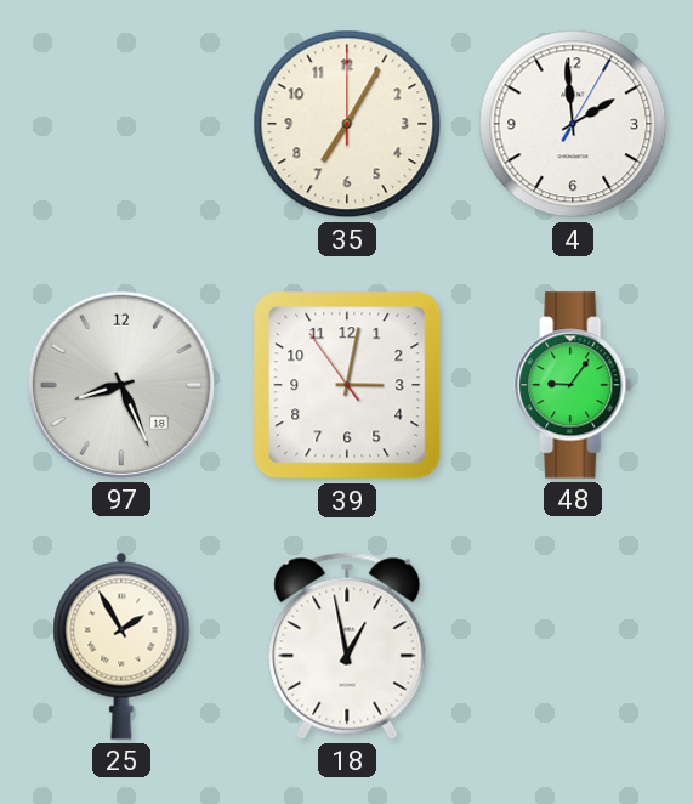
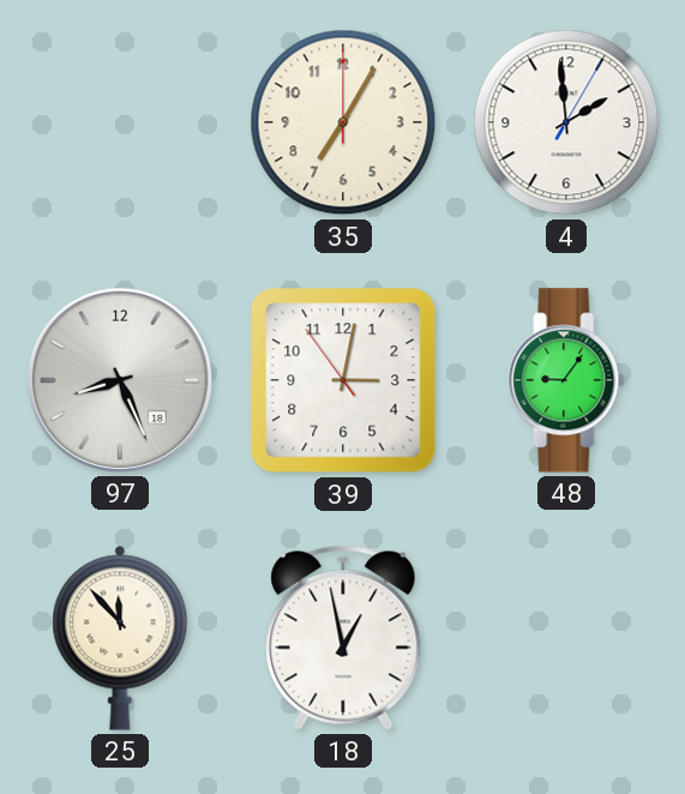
25: 1:55 -> 11:53 (120, 638)
